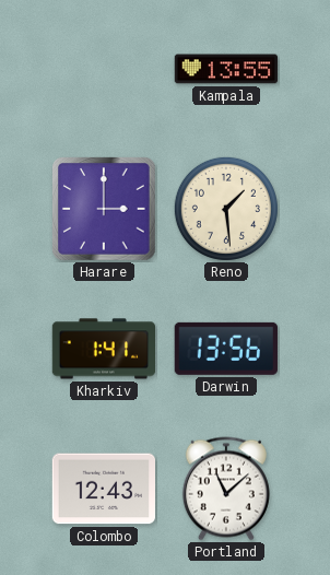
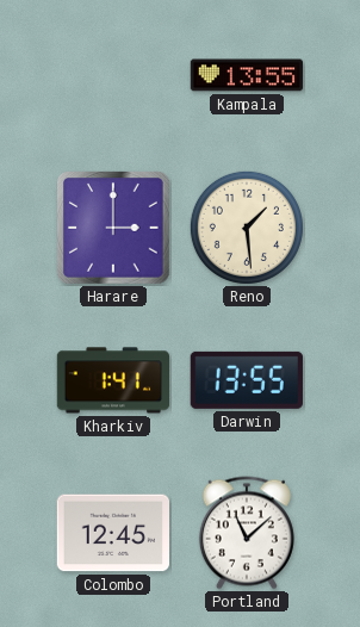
Darwin: 13:56 -> 13:55 (247, 380)
Colombo: 12:43 -> 12:45 (112, 533)
